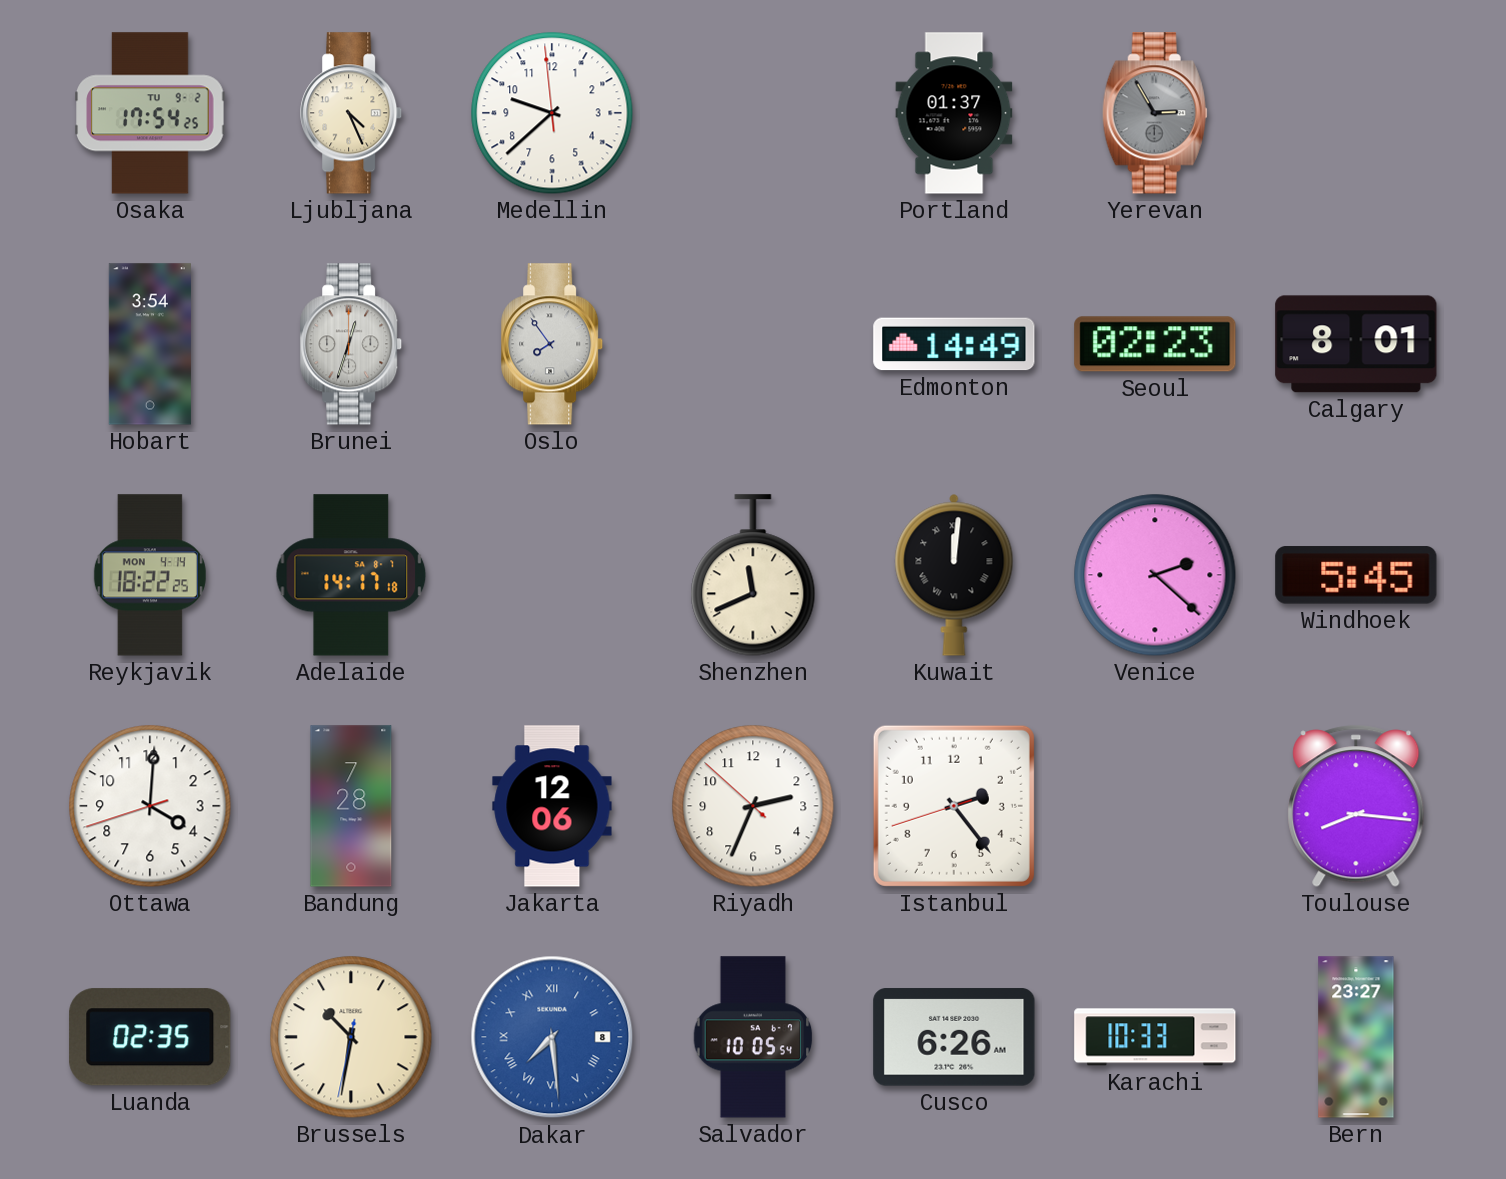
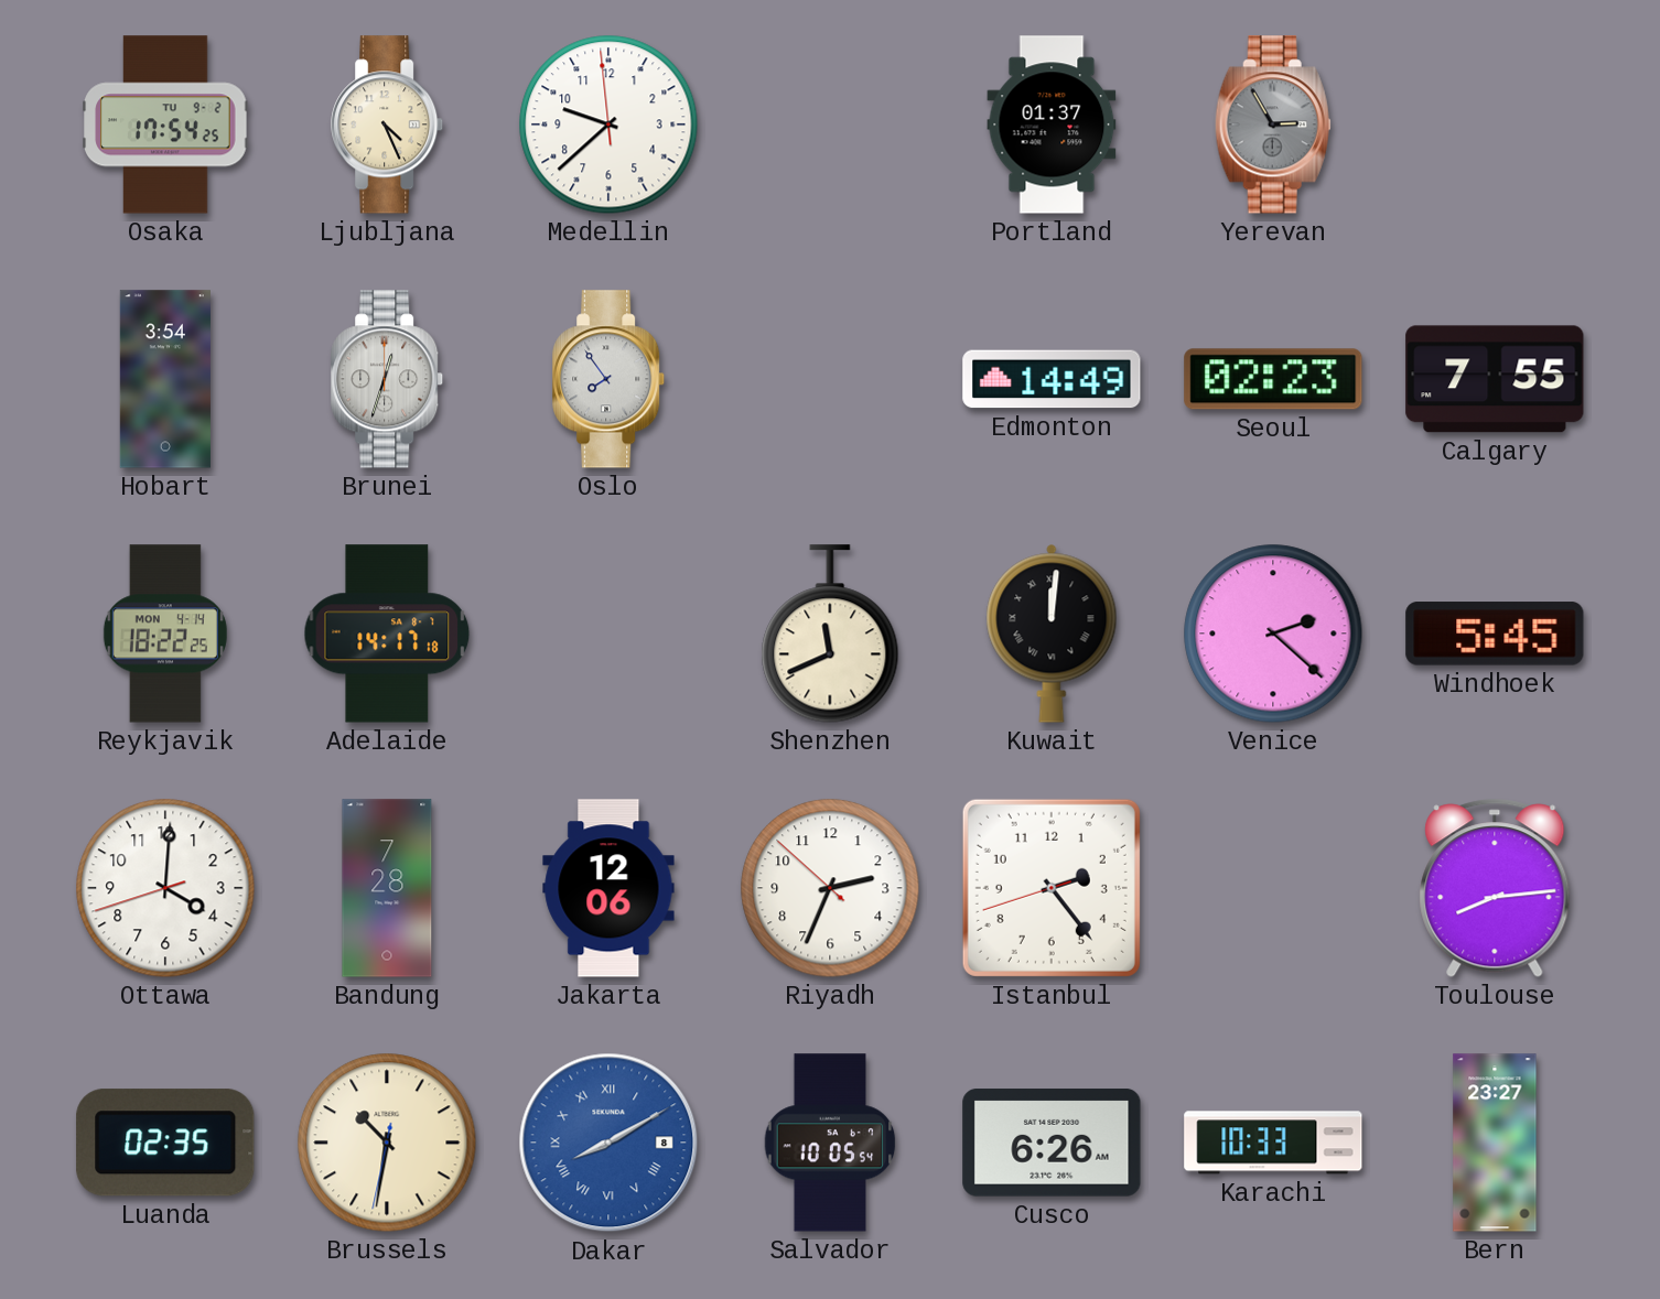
Calgary: 8:01 -> 7:55 (1495, 379)
Toulouse: 8:16 -> 8:14 (1495, 888)
Dakar: 7:29 -> 8:10 (608, 1143)
